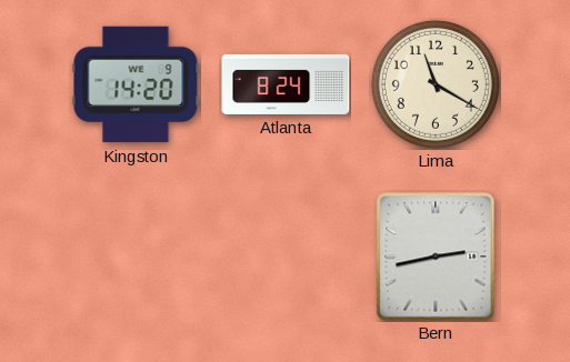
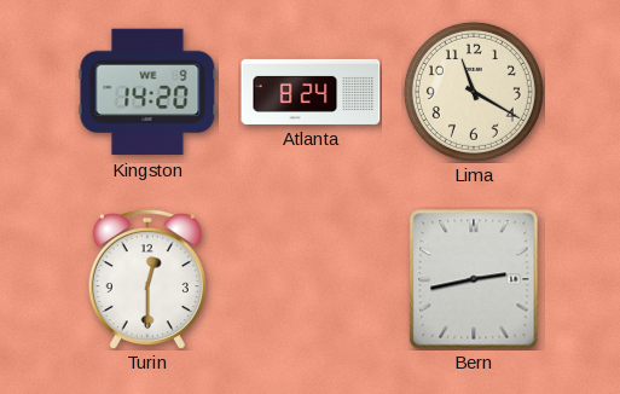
Turin: none -> 12:30 (147, 279)
